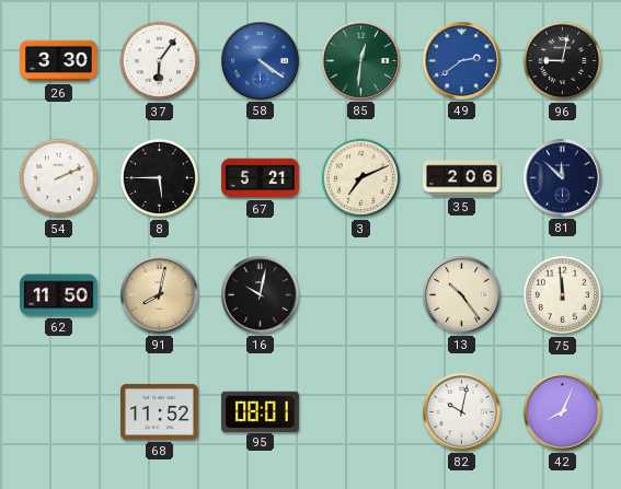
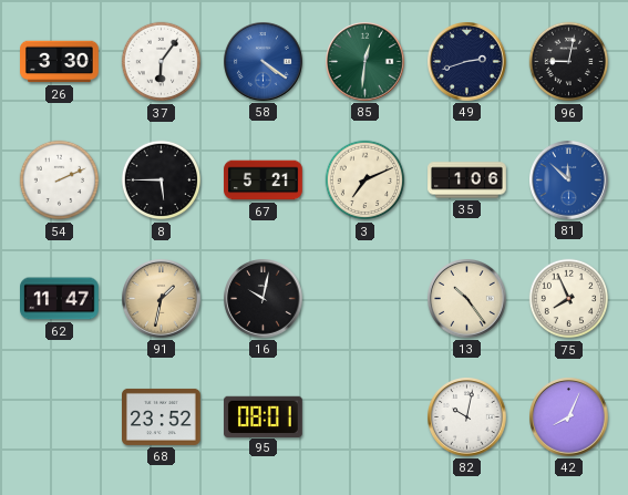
49: 2:39 -> 2:42 (467, 62)
49 dial: blue -> navy (467, 62)
35: 2:06 -> 1:06 (467, 181)
81 dial: navy -> blue (569, 181)
62: 11:50 -> 11:47 (60, 299)
91: 8:02 -> 1:32 (162, 299)
75: 11:59 -> 7:56 (569, 299)
68: 11:52 -> 23:52 (162, 416)
